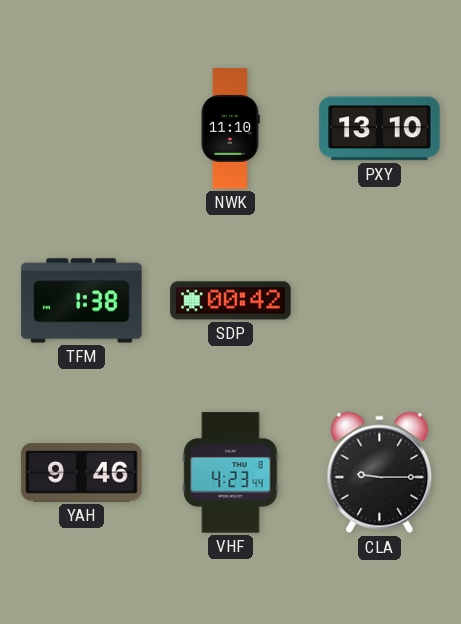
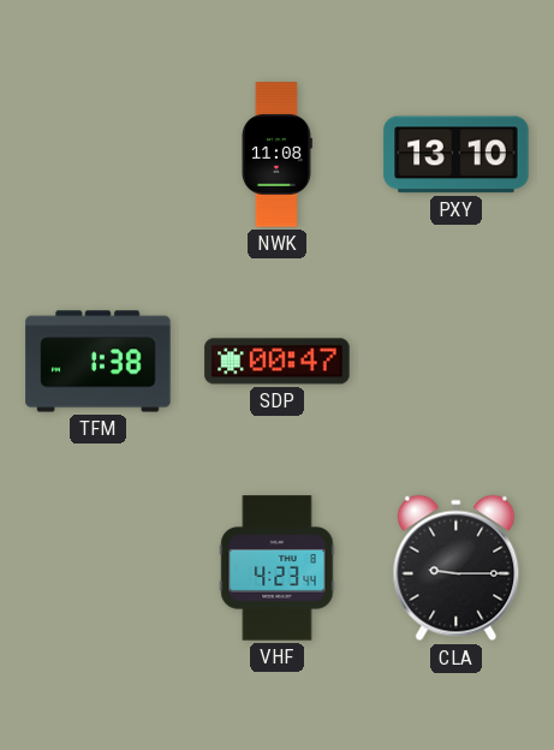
NWK: 11:10 -> 11:08 (276, 155)
SDP: 00:42 -> 00:47 (278, 362)
YAH: 9:46 -> none (82, 473)
